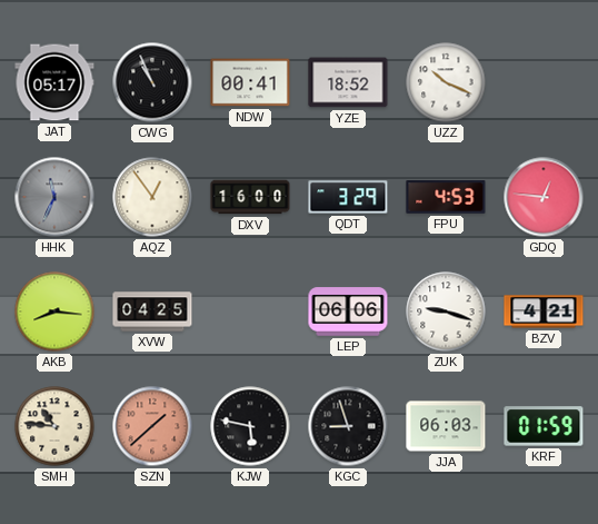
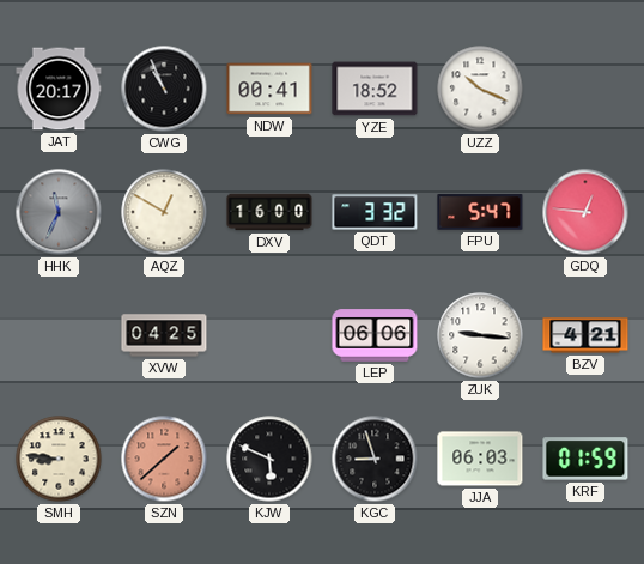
JAT: 05:17 -> 20:17 (59, 89)
AQZ: 12:54 -> 12:50 (164, 212)
QDT: 3:29 -> 3:32 (375, 212)
FPU: 4:53 -> 5:47 (480, 212)
AKB: 8:16 -> none (54, 312)
ZUK: 9:18 -> 9:16 (480, 335)
SMH: 10:46 -> 8:46 (59, 459)
KJW: 5:47 -> 5:49 (269, 459)
